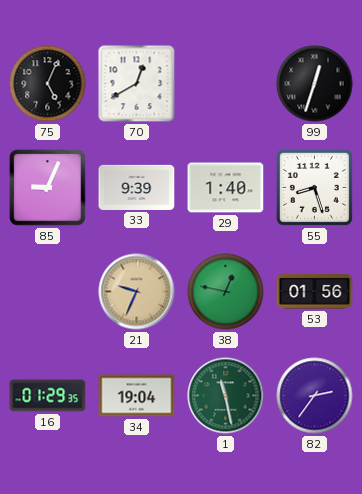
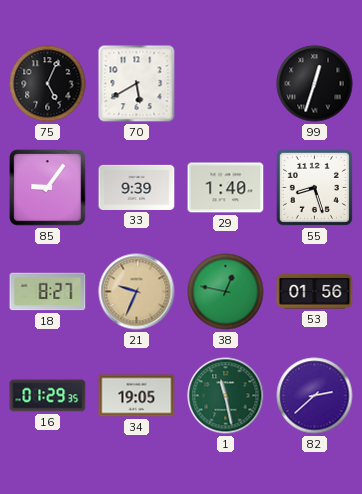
70: 12:40 -> 5:40 (137, 84)
85: 9:04 -> 9:06 (48, 188)
18: none -> 8:27 (48, 292)
34: 19:04 -> 19:05 (137, 396)
82: 2:36 -> 2:38 (315, 396)
